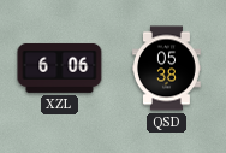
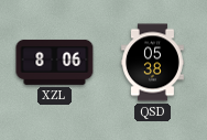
XZL: 6:06 -> 8:06 (55, 62)
